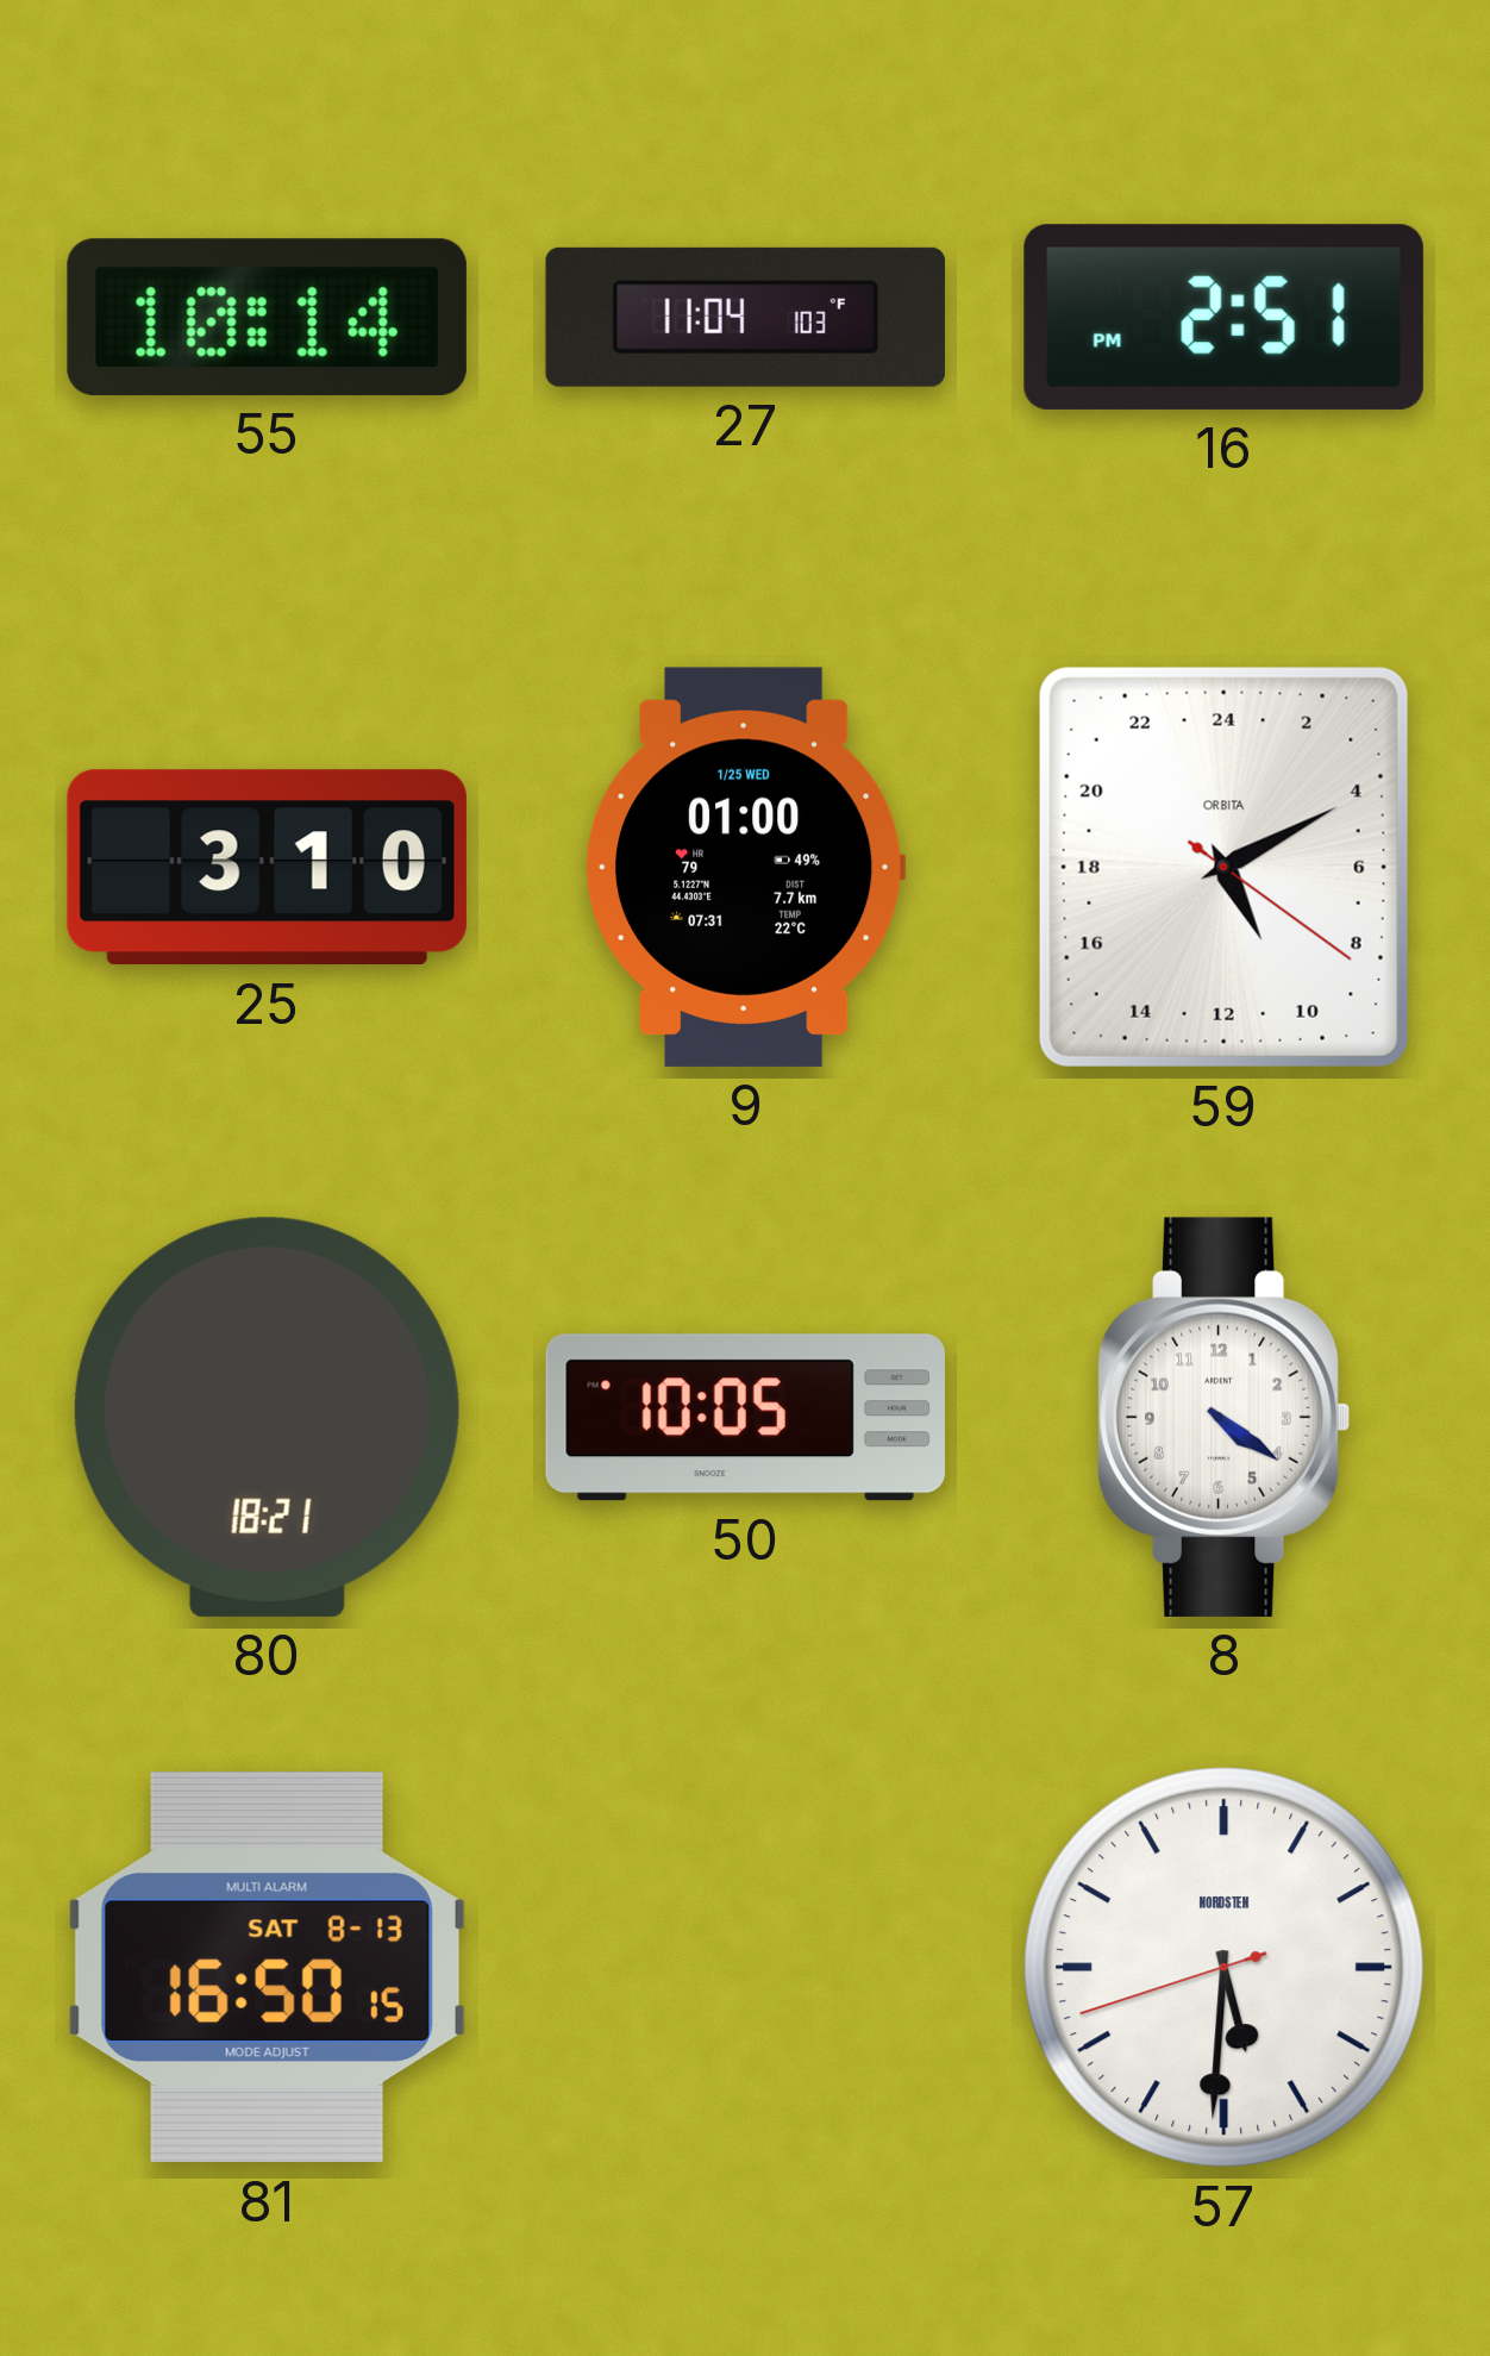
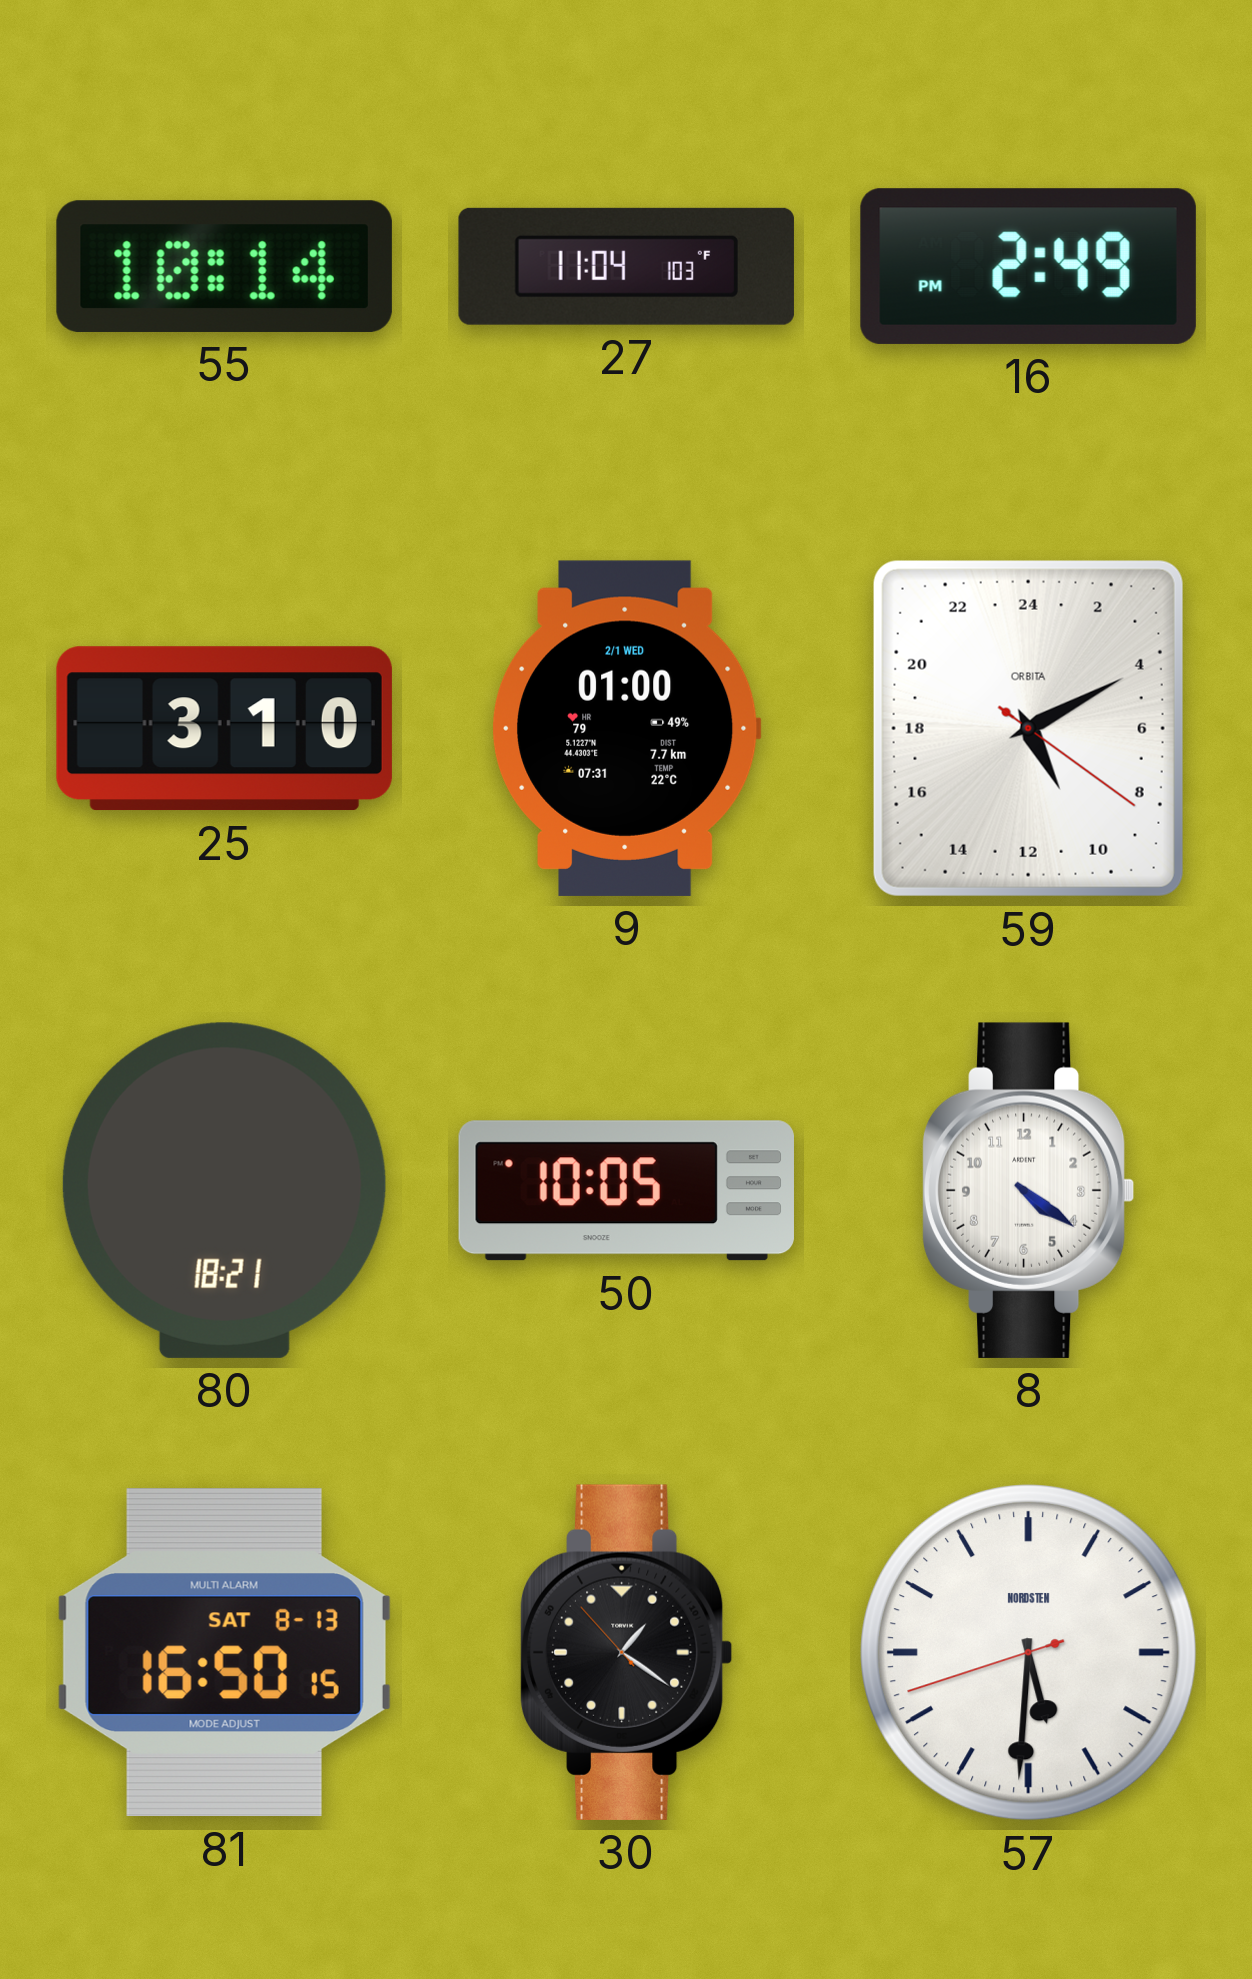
16: 2:51 -> 2:49 (1028, 266)
9 date: 1/25 WED -> 2/1 WED (627, 728)
30: none -> 1:20 (626, 1652)
